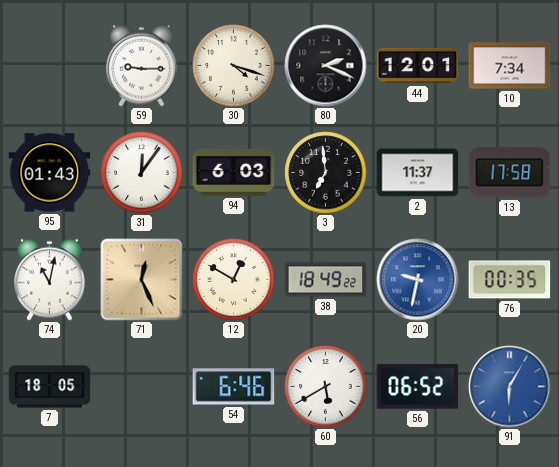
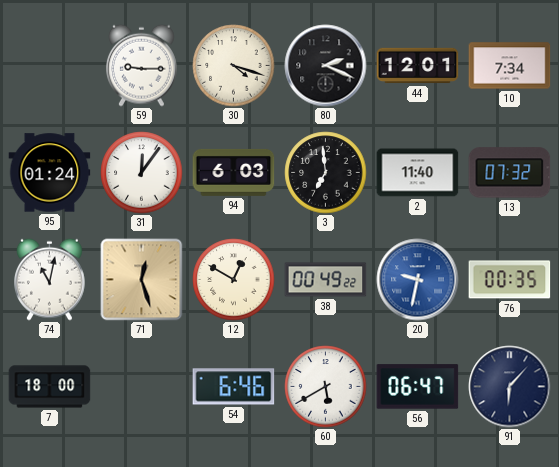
95: 01:43 -> 01:24 (50, 173)
2: 11:37 -> 11:40 (418, 173)
13: 17:58 -> 07:32 (510, 173)
71: 12:26 -> 12:27 (142, 280)
38: 18:49 -> 00:49 (326, 280)
7: 18:05 -> 18:00 (50, 387)
56: 06:52 -> 06:47 (418, 387)
91: 6:05 -> 6:07 (510, 387)
91 dial: blue -> navy (510, 387)
